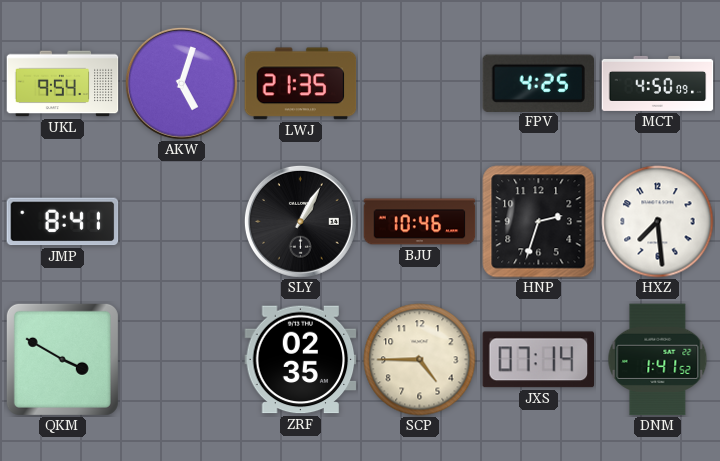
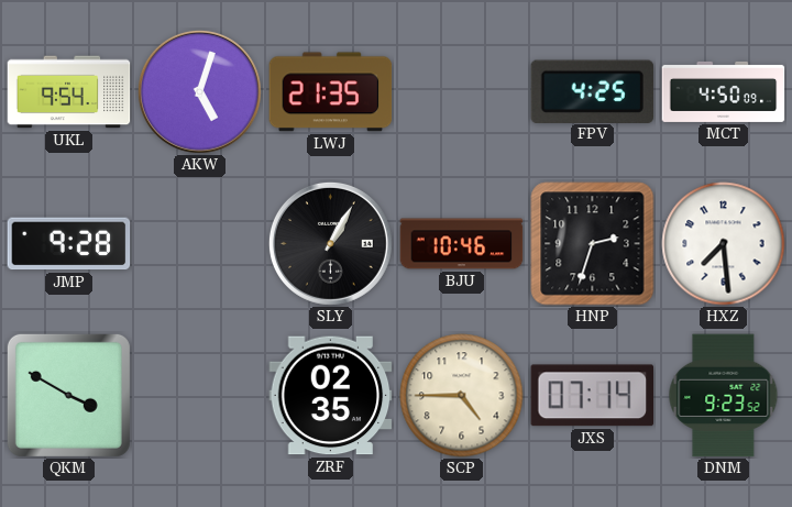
JMP: 8:41 -> 9:28 (69, 244)
DNM: 1:41 -> 9:23 (724, 396)
